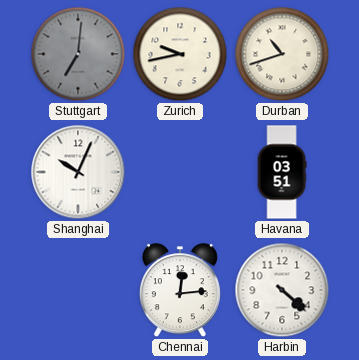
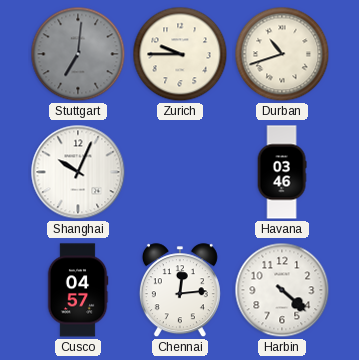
Zurich: 9:43 -> 9:45 (180, 54)
Havana: 03:51 -> 03:46 (282, 172)
Cusco: none -> 04:57 (78, 290)
